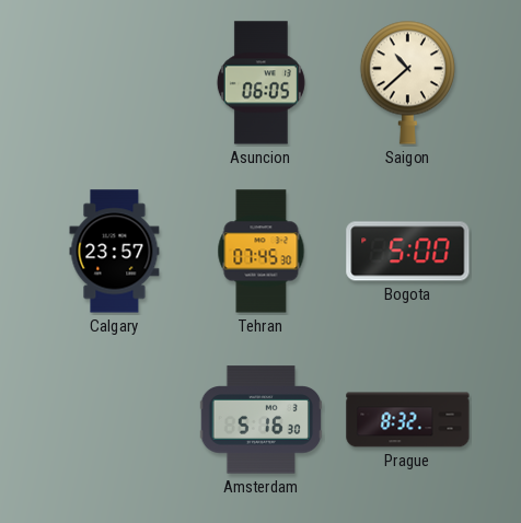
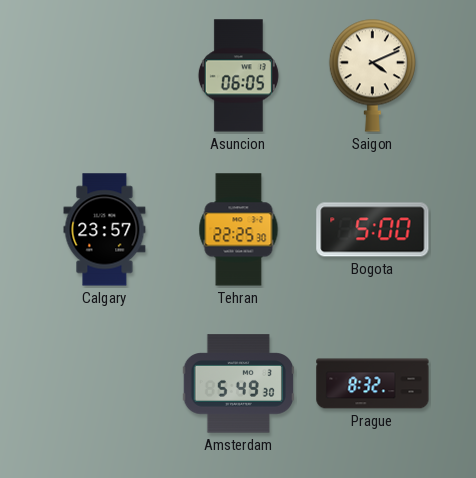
Saigon: 10:38 -> 4:11 (372, 75)
Tehran: 07:45 -> 22:25 (239, 230)
Amsterdam: 5:16 -> 5:49 (239, 384)
